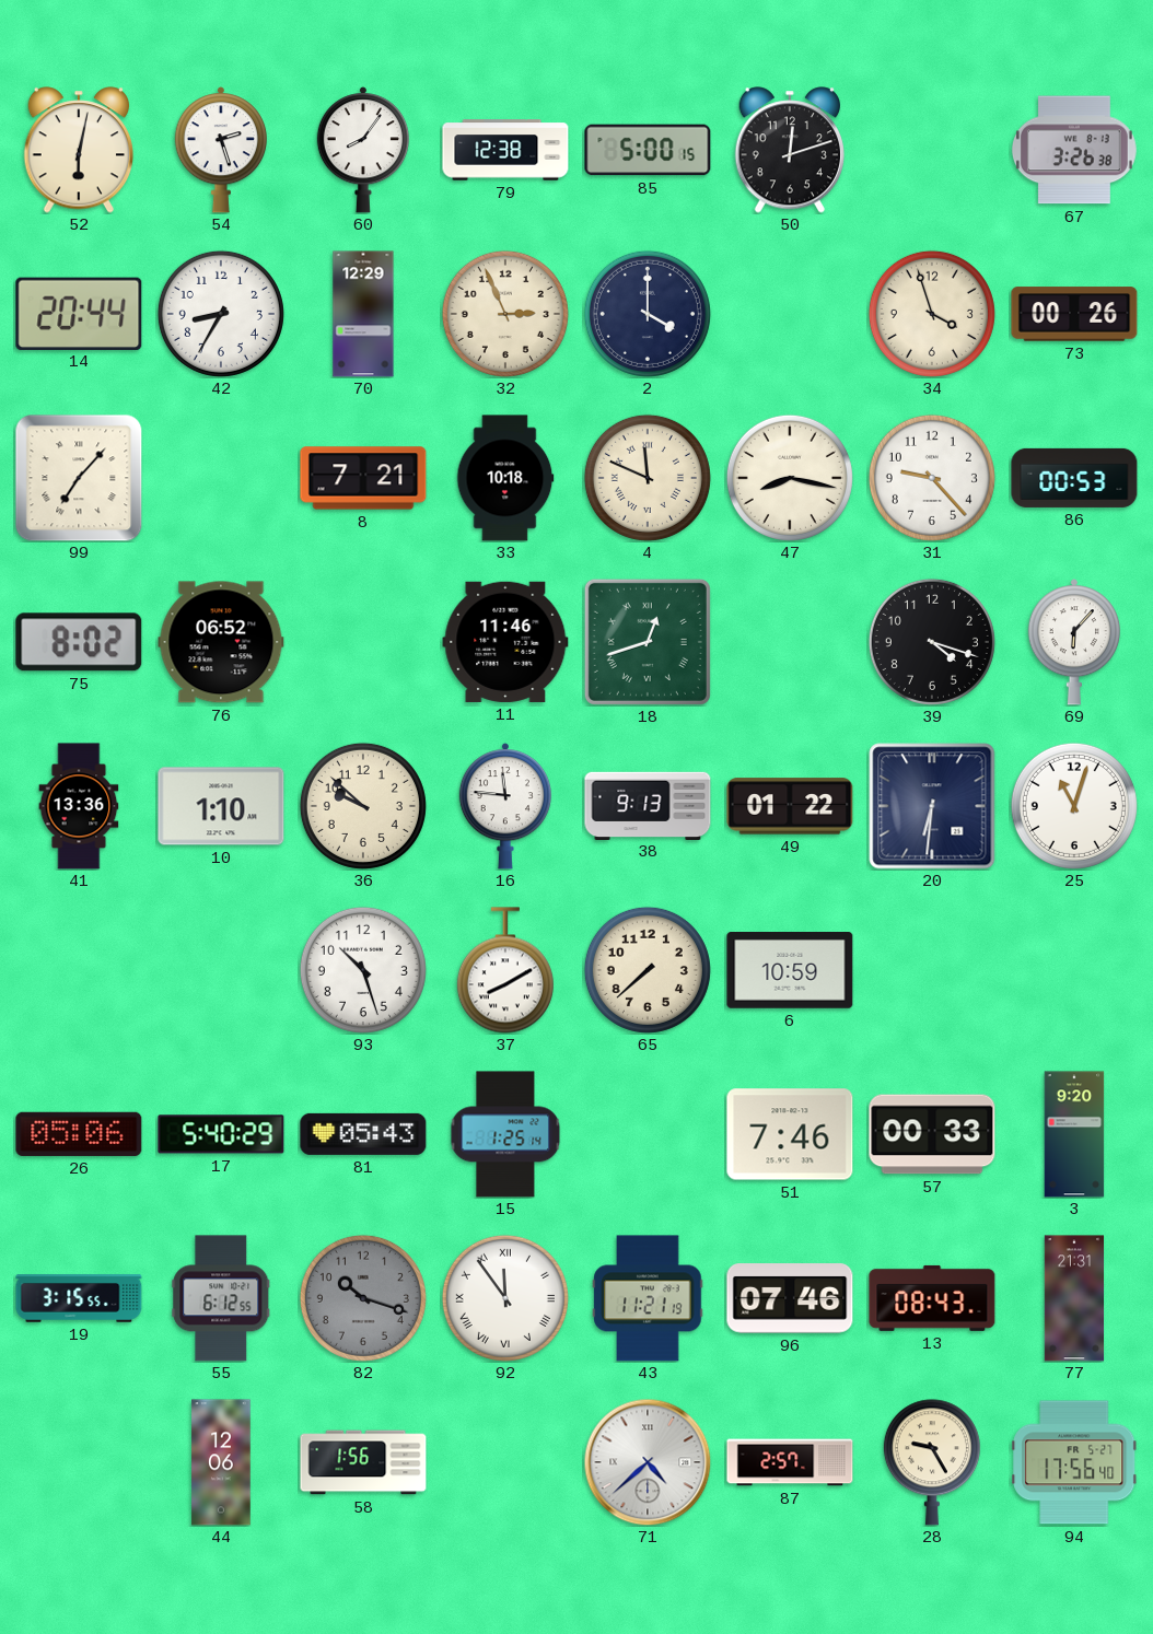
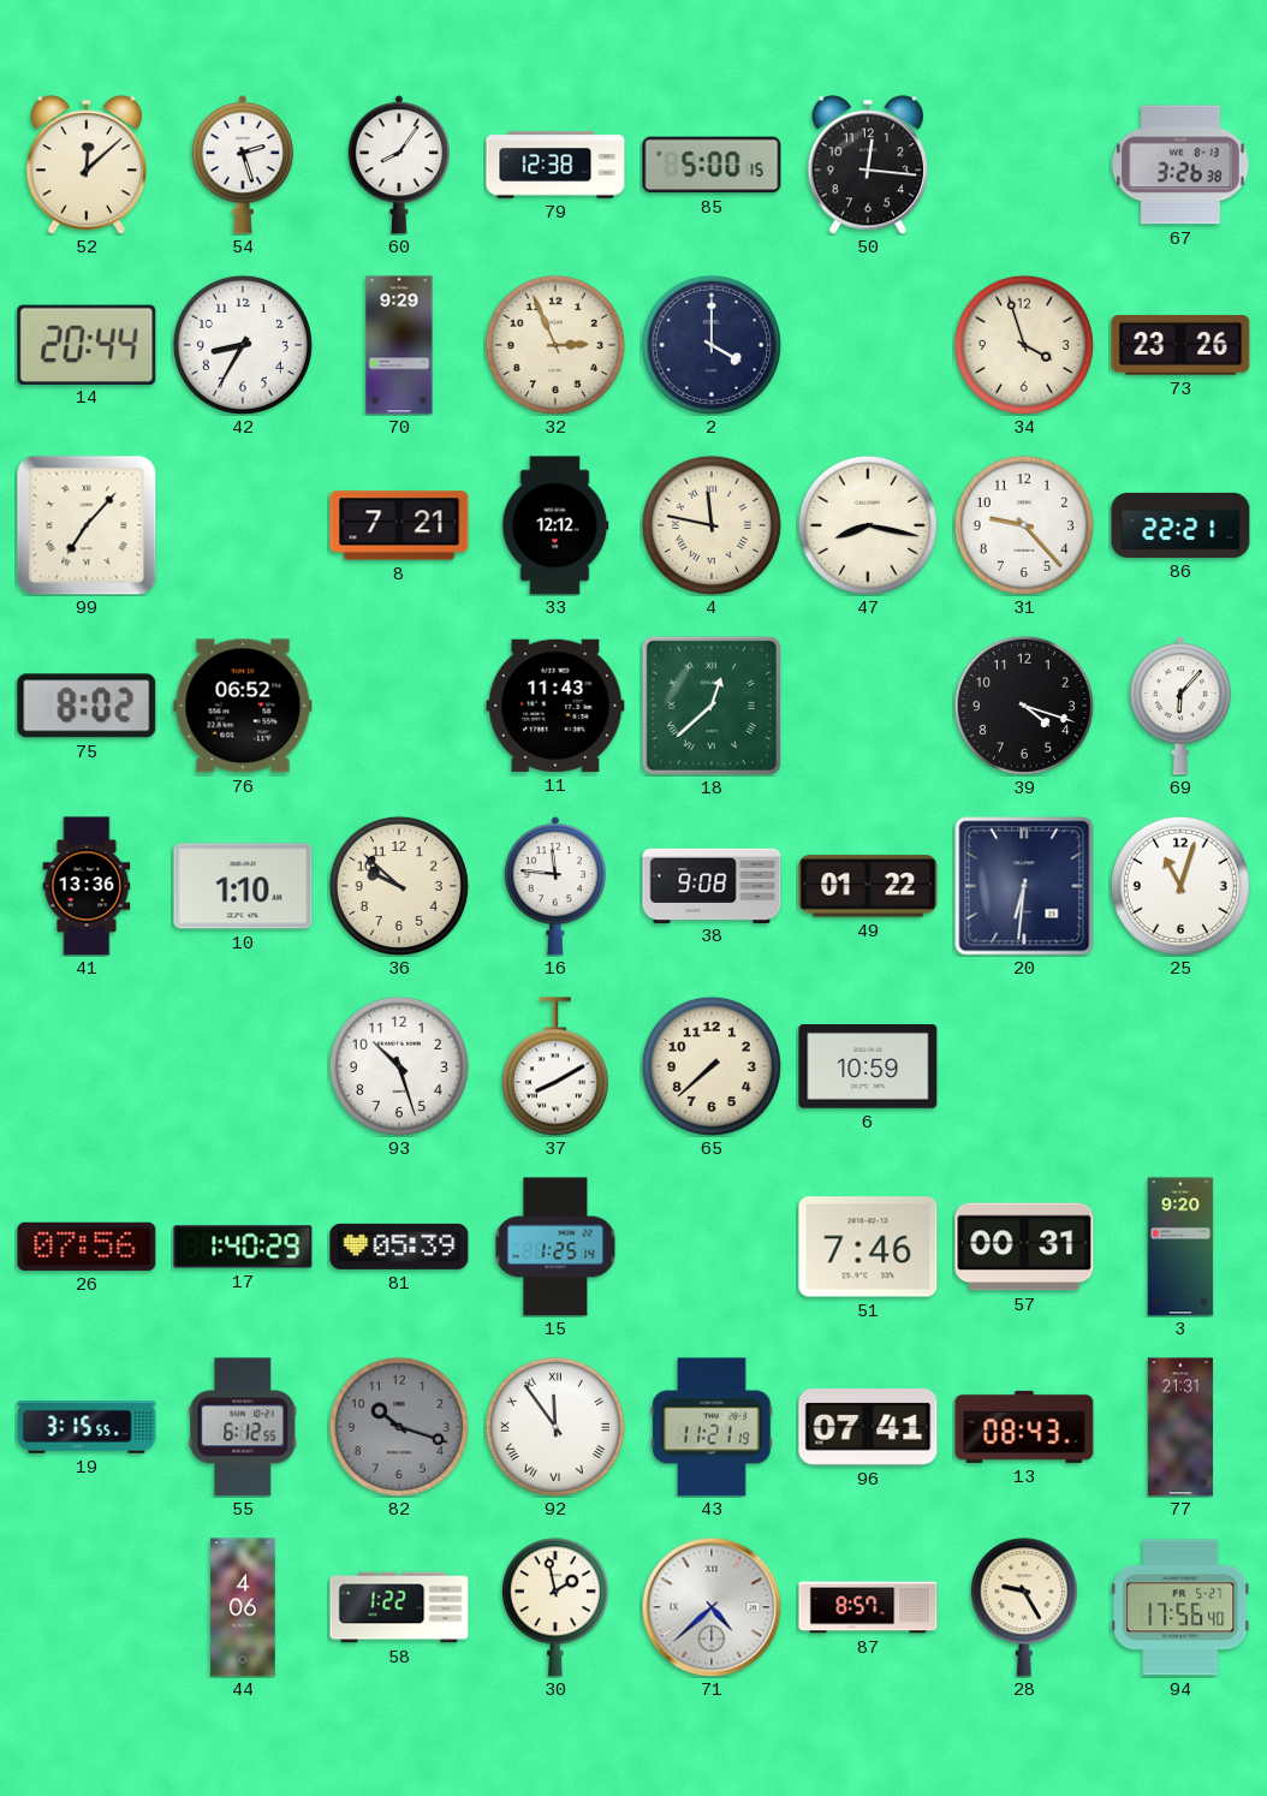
52: 6:02 -> 12:08 (87, 165)
50: 12:12 -> 12:16 (868, 165)
70: 12:29 -> 9:29 (399, 345)
73: 00:26 -> 23:26 (1180, 345)
33: 10:18 -> 12:12 (555, 525)
4: 11:49 -> 11:47 (712, 525)
86: 00:53 -> 22:21 (1180, 525)
11: 11:46 -> 11:43 (555, 706)
18: 12:42 -> 12:38 (712, 706)
38: 9:13 -> 9:08 (712, 885)
26: 05:06 -> 07:56 (87, 1247)
17: 5:40 -> 1:40 (243, 1247)
81: 05:43 -> 05:39 (399, 1247)
57: 00:33 -> 00:31 (1024, 1247)
96: 07:46 -> 07:41 (868, 1427)
44: 12:06 -> 4:06 (243, 1607)
58: 1:56 -> 1:22 (399, 1607)
30: none -> 1:58 (555, 1607)
87: 2:57 -> 8:57 (868, 1607)
